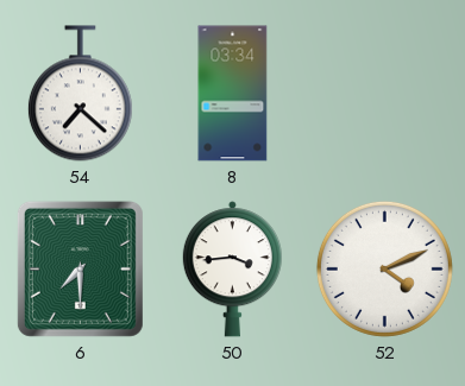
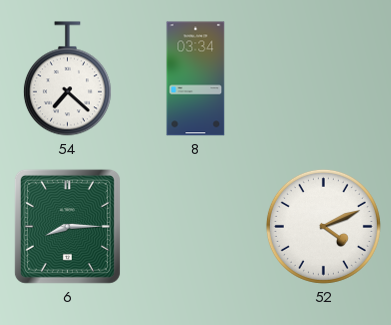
6: 7:30 -> 8:15 (67, 226)
50: 3:44 -> none (232, 270)
